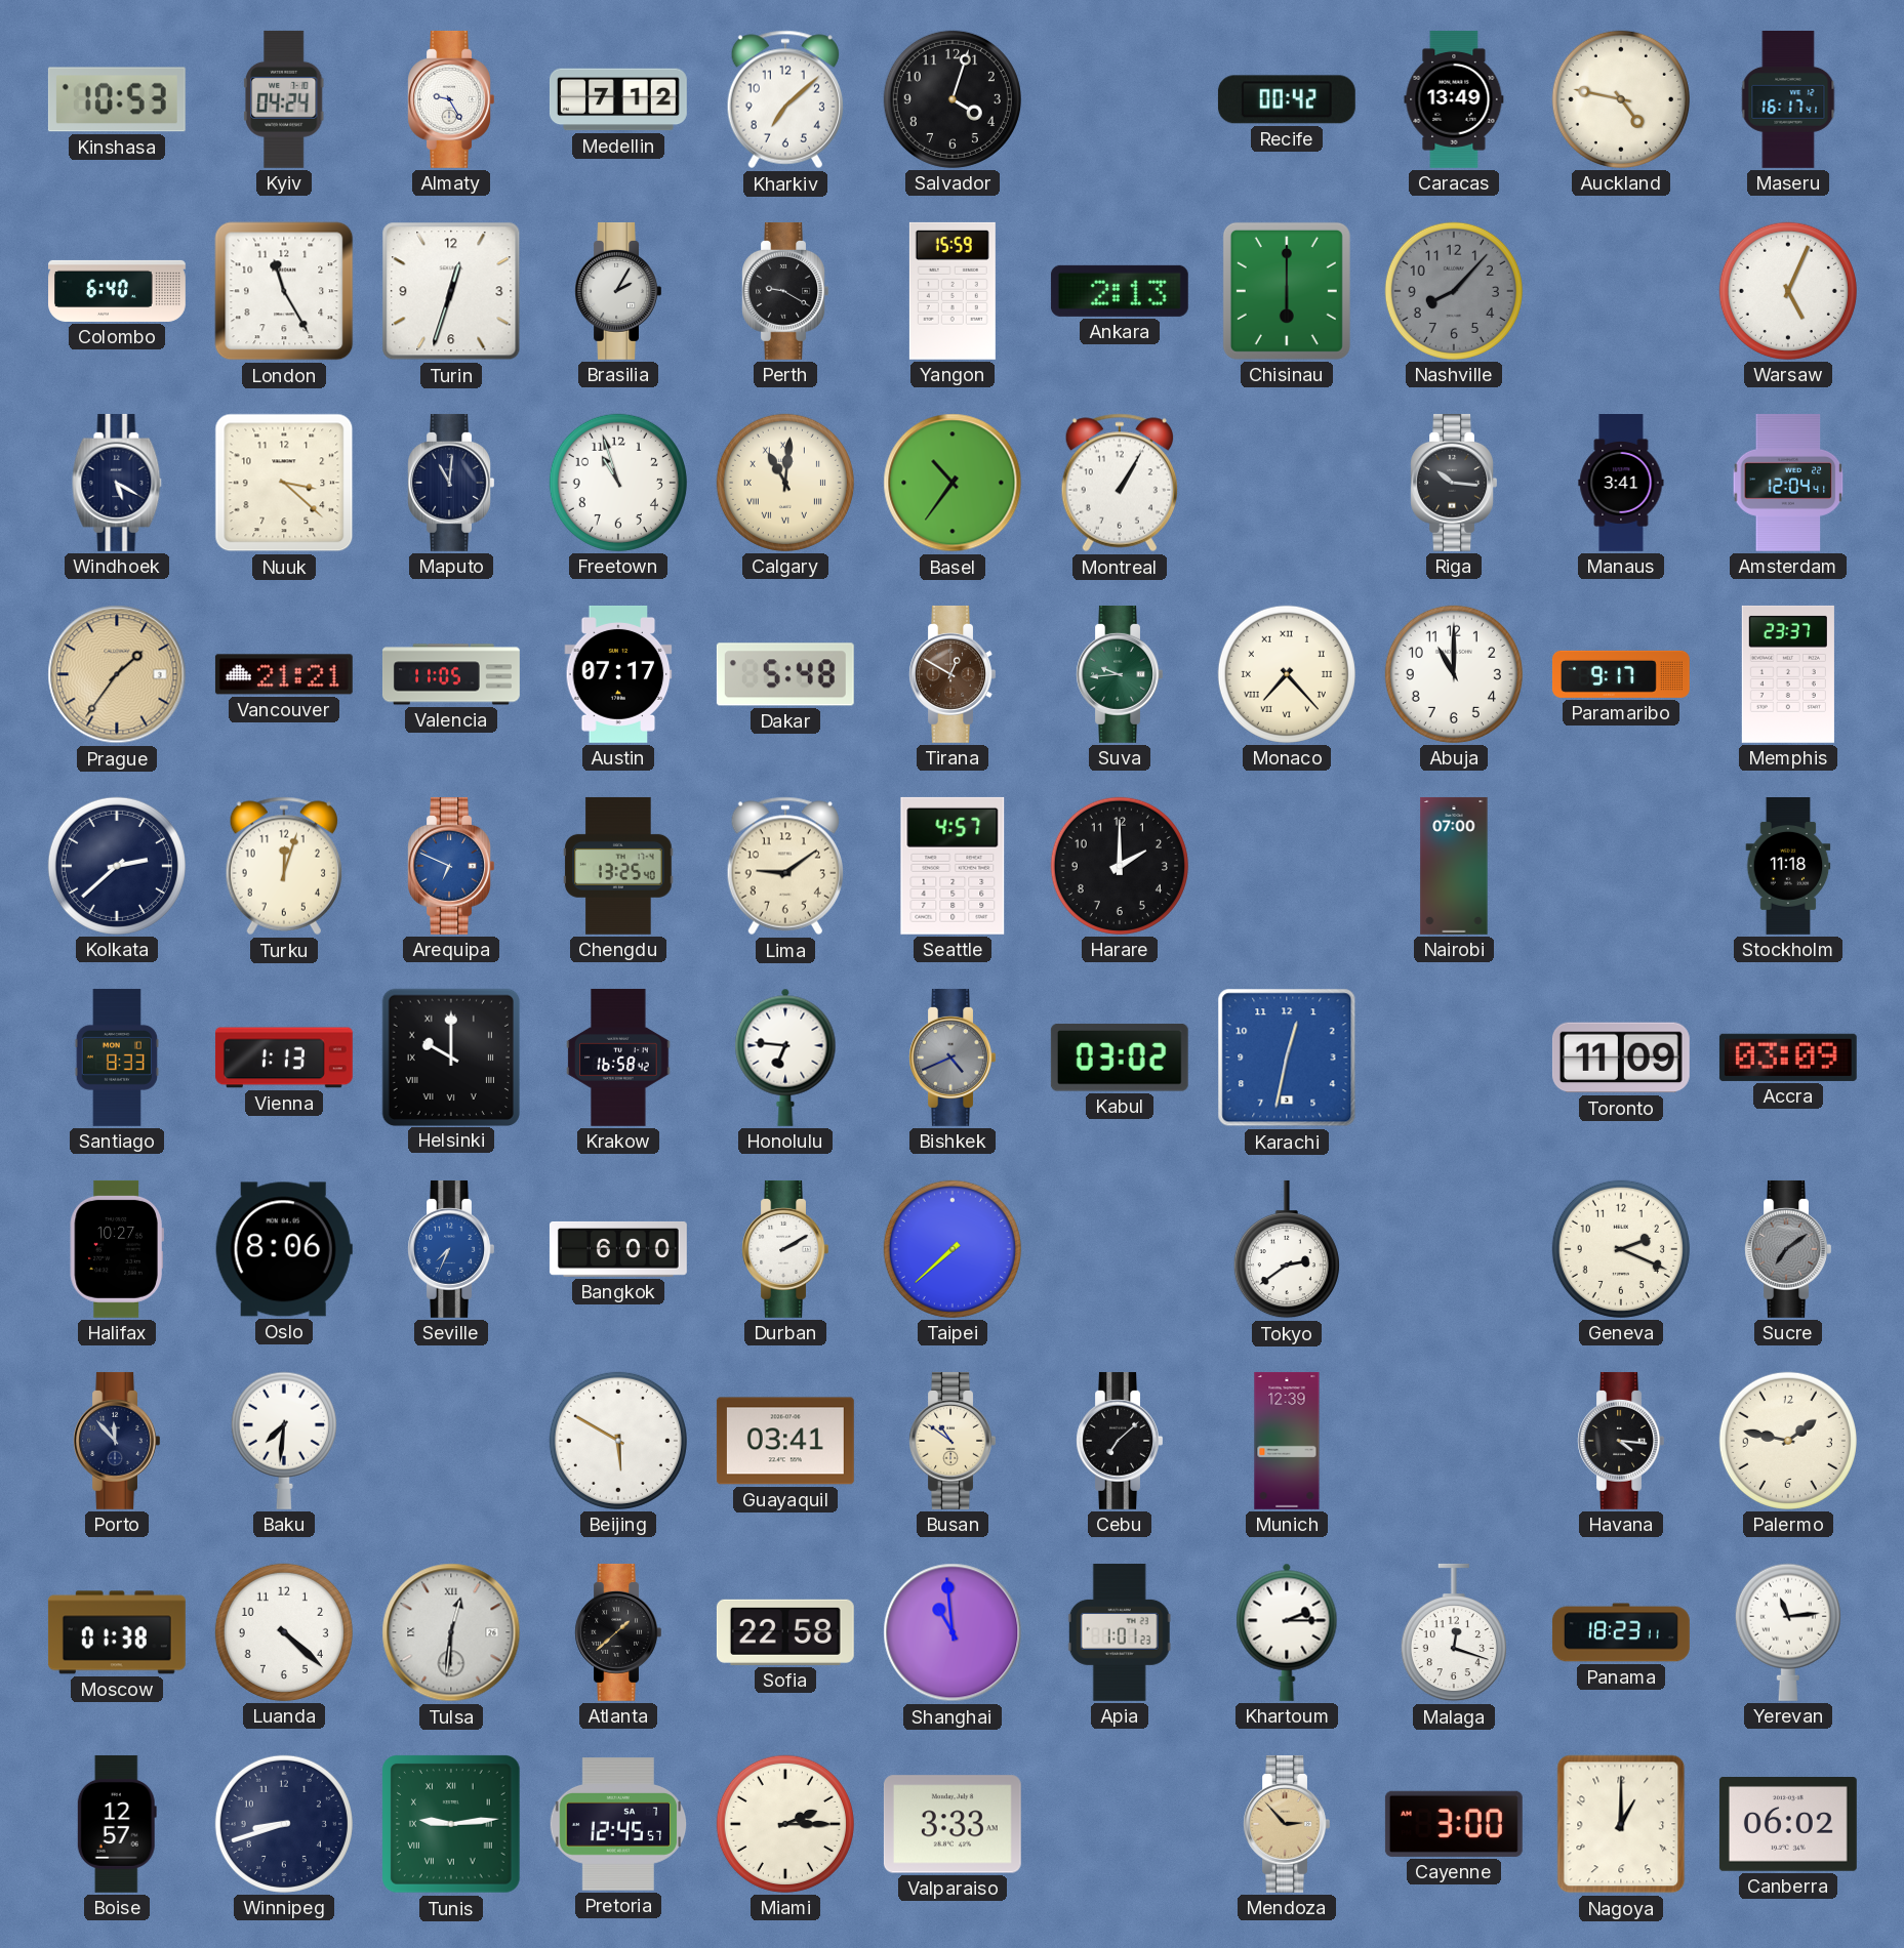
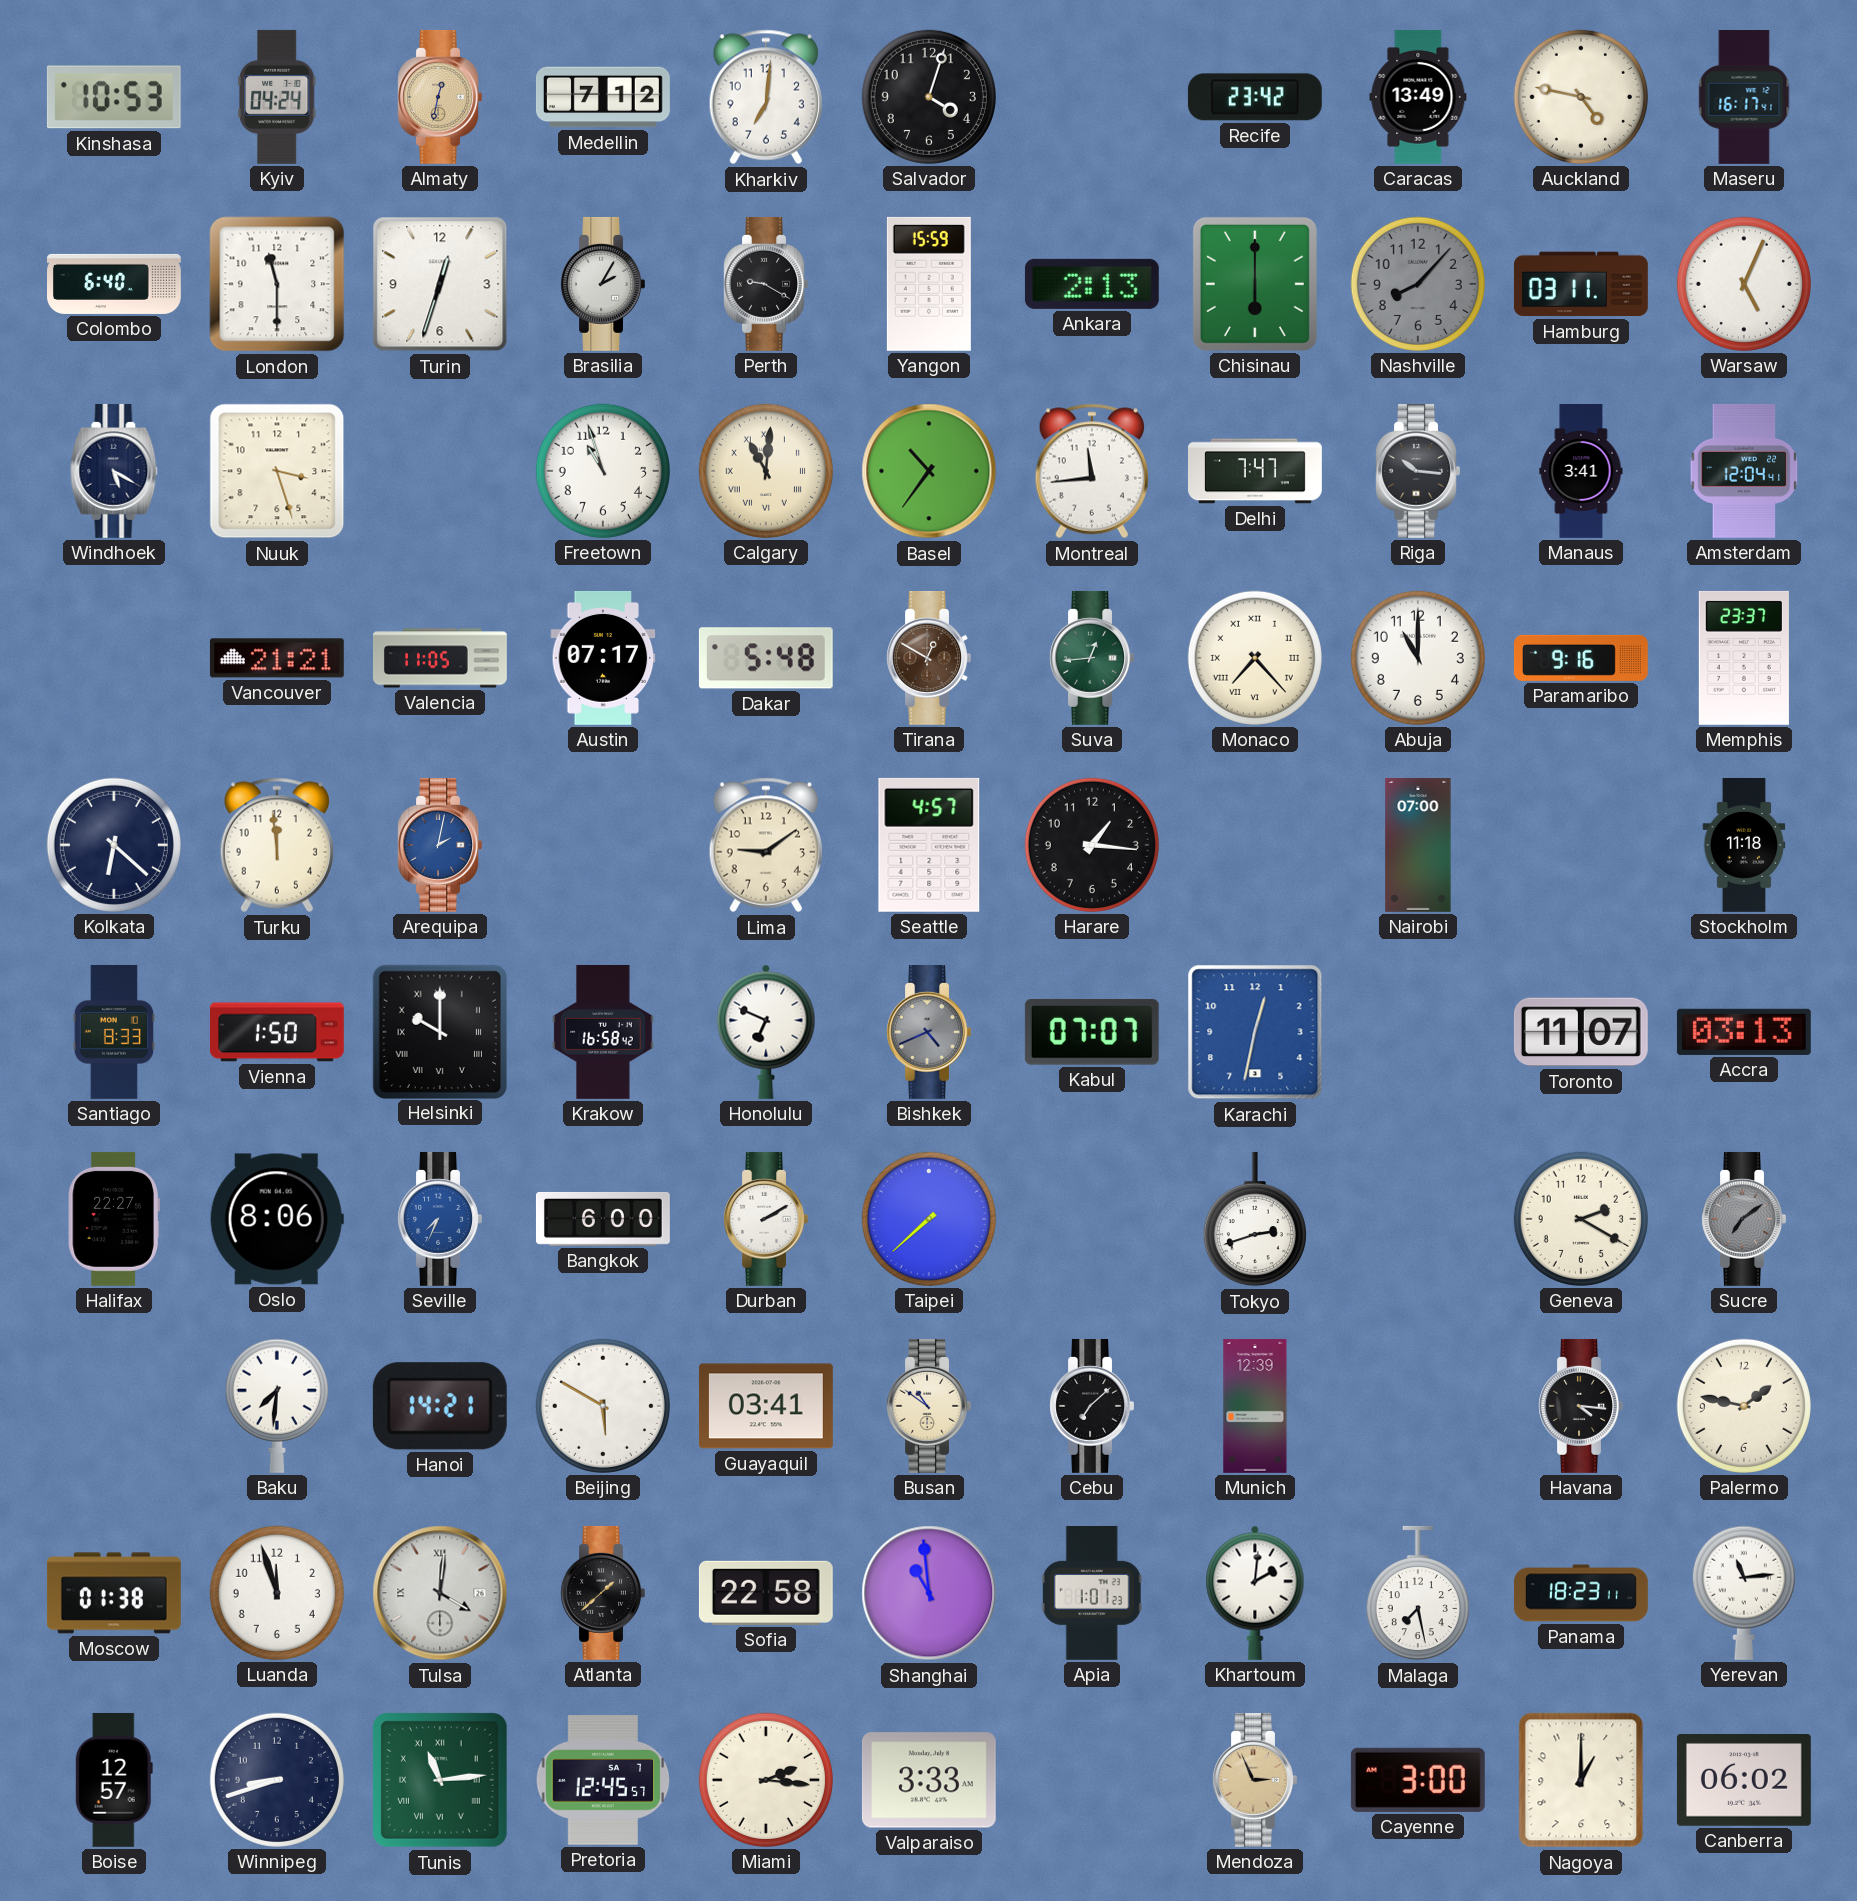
Almaty: 9:25 -> 12:32 (440, 97)
Almaty dial: white -> champagne (440, 97)
Kharkiv: 7:08 -> 7:01 (766, 97)
Recife: 00:42 -> 23:42 (1255, 97)
London: 11:25 -> 11:30 (277, 284)
Hamburg: none -> 03:11 (1581, 284)
Nuuk: 3:22 -> 3:27 (277, 471)
Maputo: 11:01 -> none (451, 483)
Montreal: 1:05 -> 11:44 (1092, 471)
Delhi: none -> 7:47 (1256, 471)
Prague: 1:36 -> none (117, 674)
Suva: 9:44 -> 12:44 (1092, 658)
Paramaribo: 9:17 -> 9:16 (1581, 658)
Kolkata: 2:38 -> 6:22 (114, 845)
Turku: 12:03 -> 11:59 (277, 845)
Arequipa: 6:49 -> 2:02 (440, 845)
Chengdu: 13:25 -> none (618, 866)
Harare: 2:00 -> 1:16 (1092, 845)
Vienna: 1:13 -> 1:50 (277, 1032)
Honolulu: 6:46 -> 6:49 (766, 1032)
Kabul: 03:02 -> 07:07 (1092, 1032)
Toronto: 11:09 -> 11:07 (1581, 1032)
Accra: 03:09 -> 03:13 (1744, 1032)
Halifax: 10:27 -> 22:27 (114, 1219)
Tokyo: 2:39 -> 2:42 (1255, 1219)
Geneva: 2:19 -> 2:20 (1581, 1219)
Porto: 11:53 -> none (117, 1441)
Hanoi: none -> 14:21 (440, 1406)
Luanda: 4:22 -> 11:57 (277, 1593)
Tulsa: 12:31 -> 4:01 (440, 1593)
Khartoum: 2:15 -> 2:01 (1255, 1593)
Malaga: 12:18 -> 7:28 (1418, 1593)
Tunis: 9:14 -> 11:14 (440, 1780)
Miami: 2:15 -> 2:16 (766, 1780)
Mendoza: 2:53 -> 2:56 (1255, 1780)
